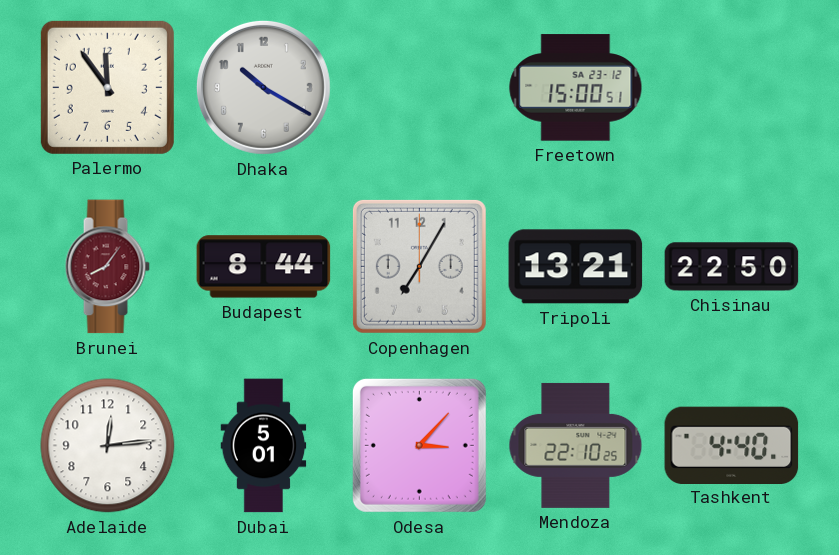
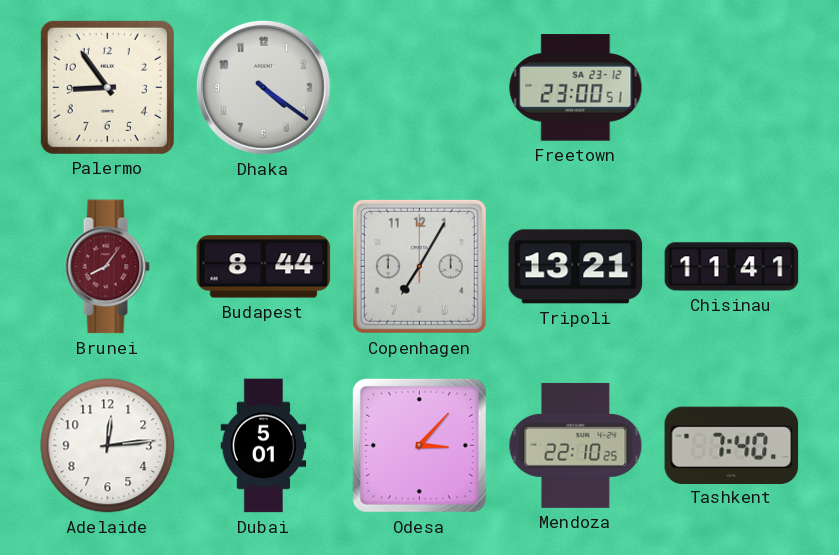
Palermo: 11:54 -> 8:54 (107, 87)
Dhaka: 10:20 -> 4:21 (263, 87)
Freetown: 15:00 -> 23:00 (576, 88)
Chisinau: 22:50 -> 11:41 (732, 267)
Tashkent: 4:40 -> 7:40 (732, 445)
